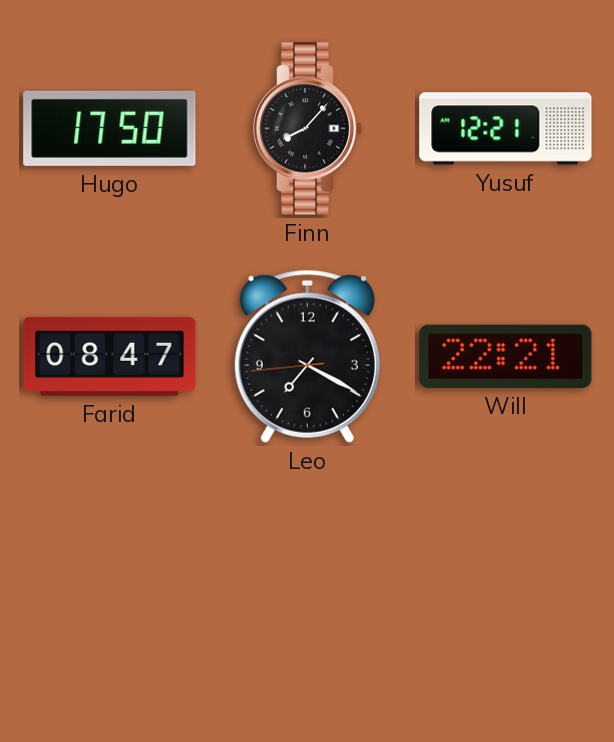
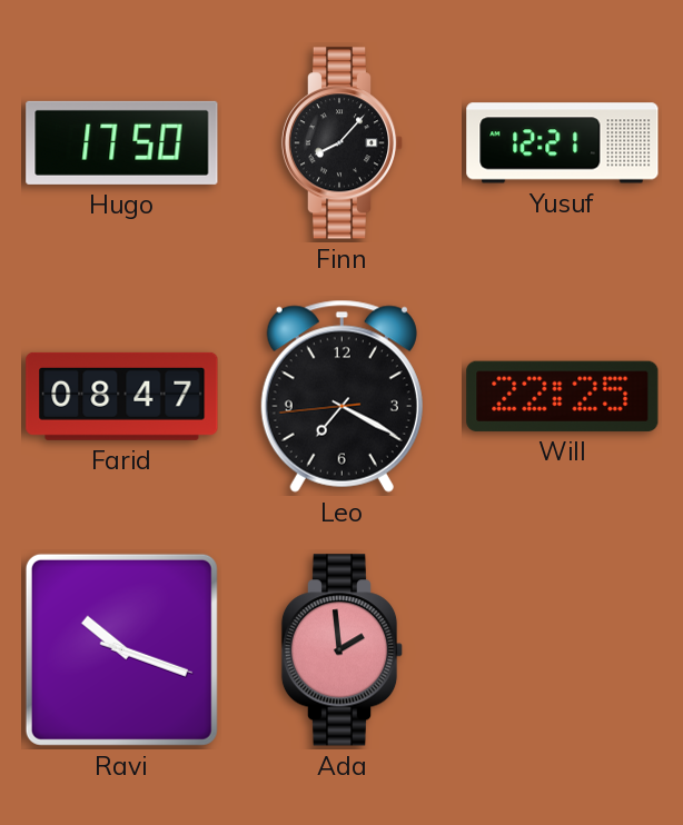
Will: 22:21 -> 22:25 (563, 396)
Ravi: none -> 10:18 (121, 649)
Ada: none -> 1:59 (343, 650)
